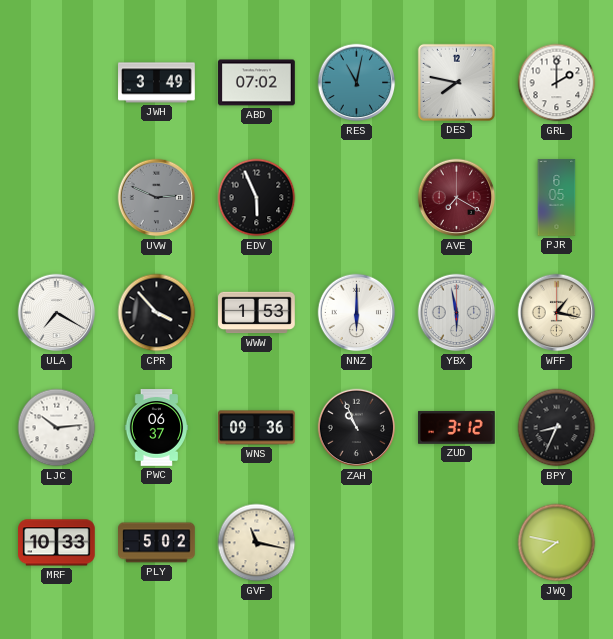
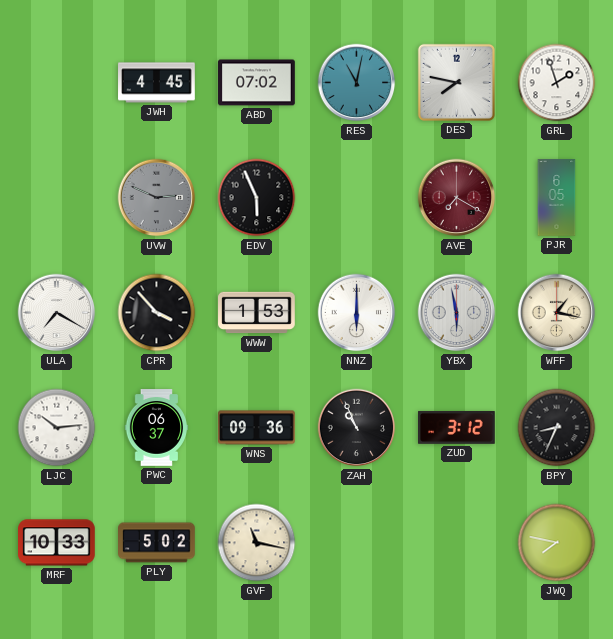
JWH: 3:49 -> 4:45 (157, 83)
GRL: 2:00 -> 1:57 (557, 83)
